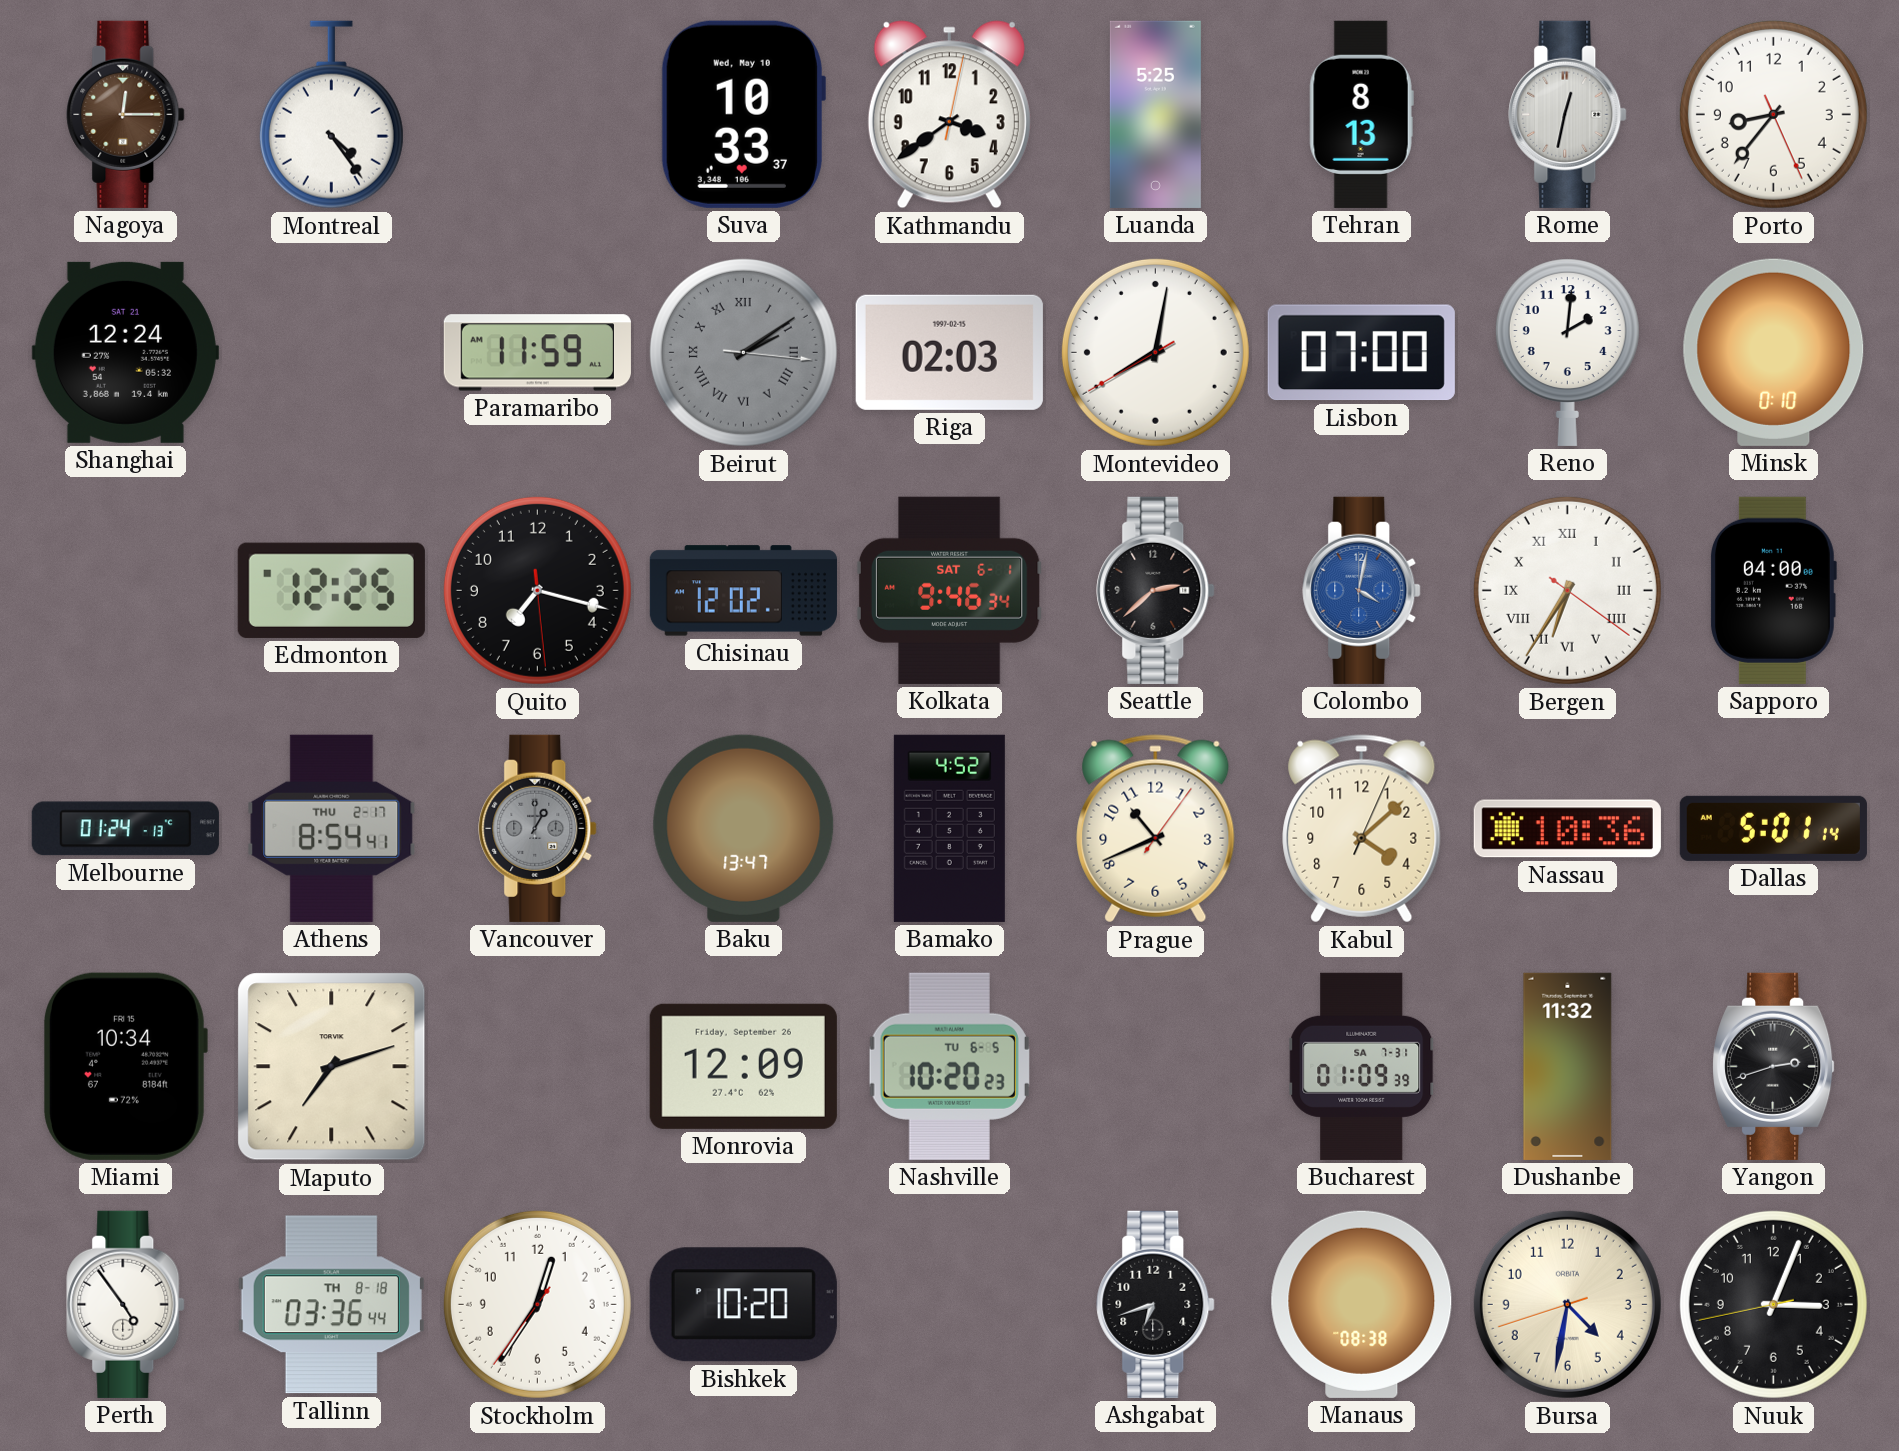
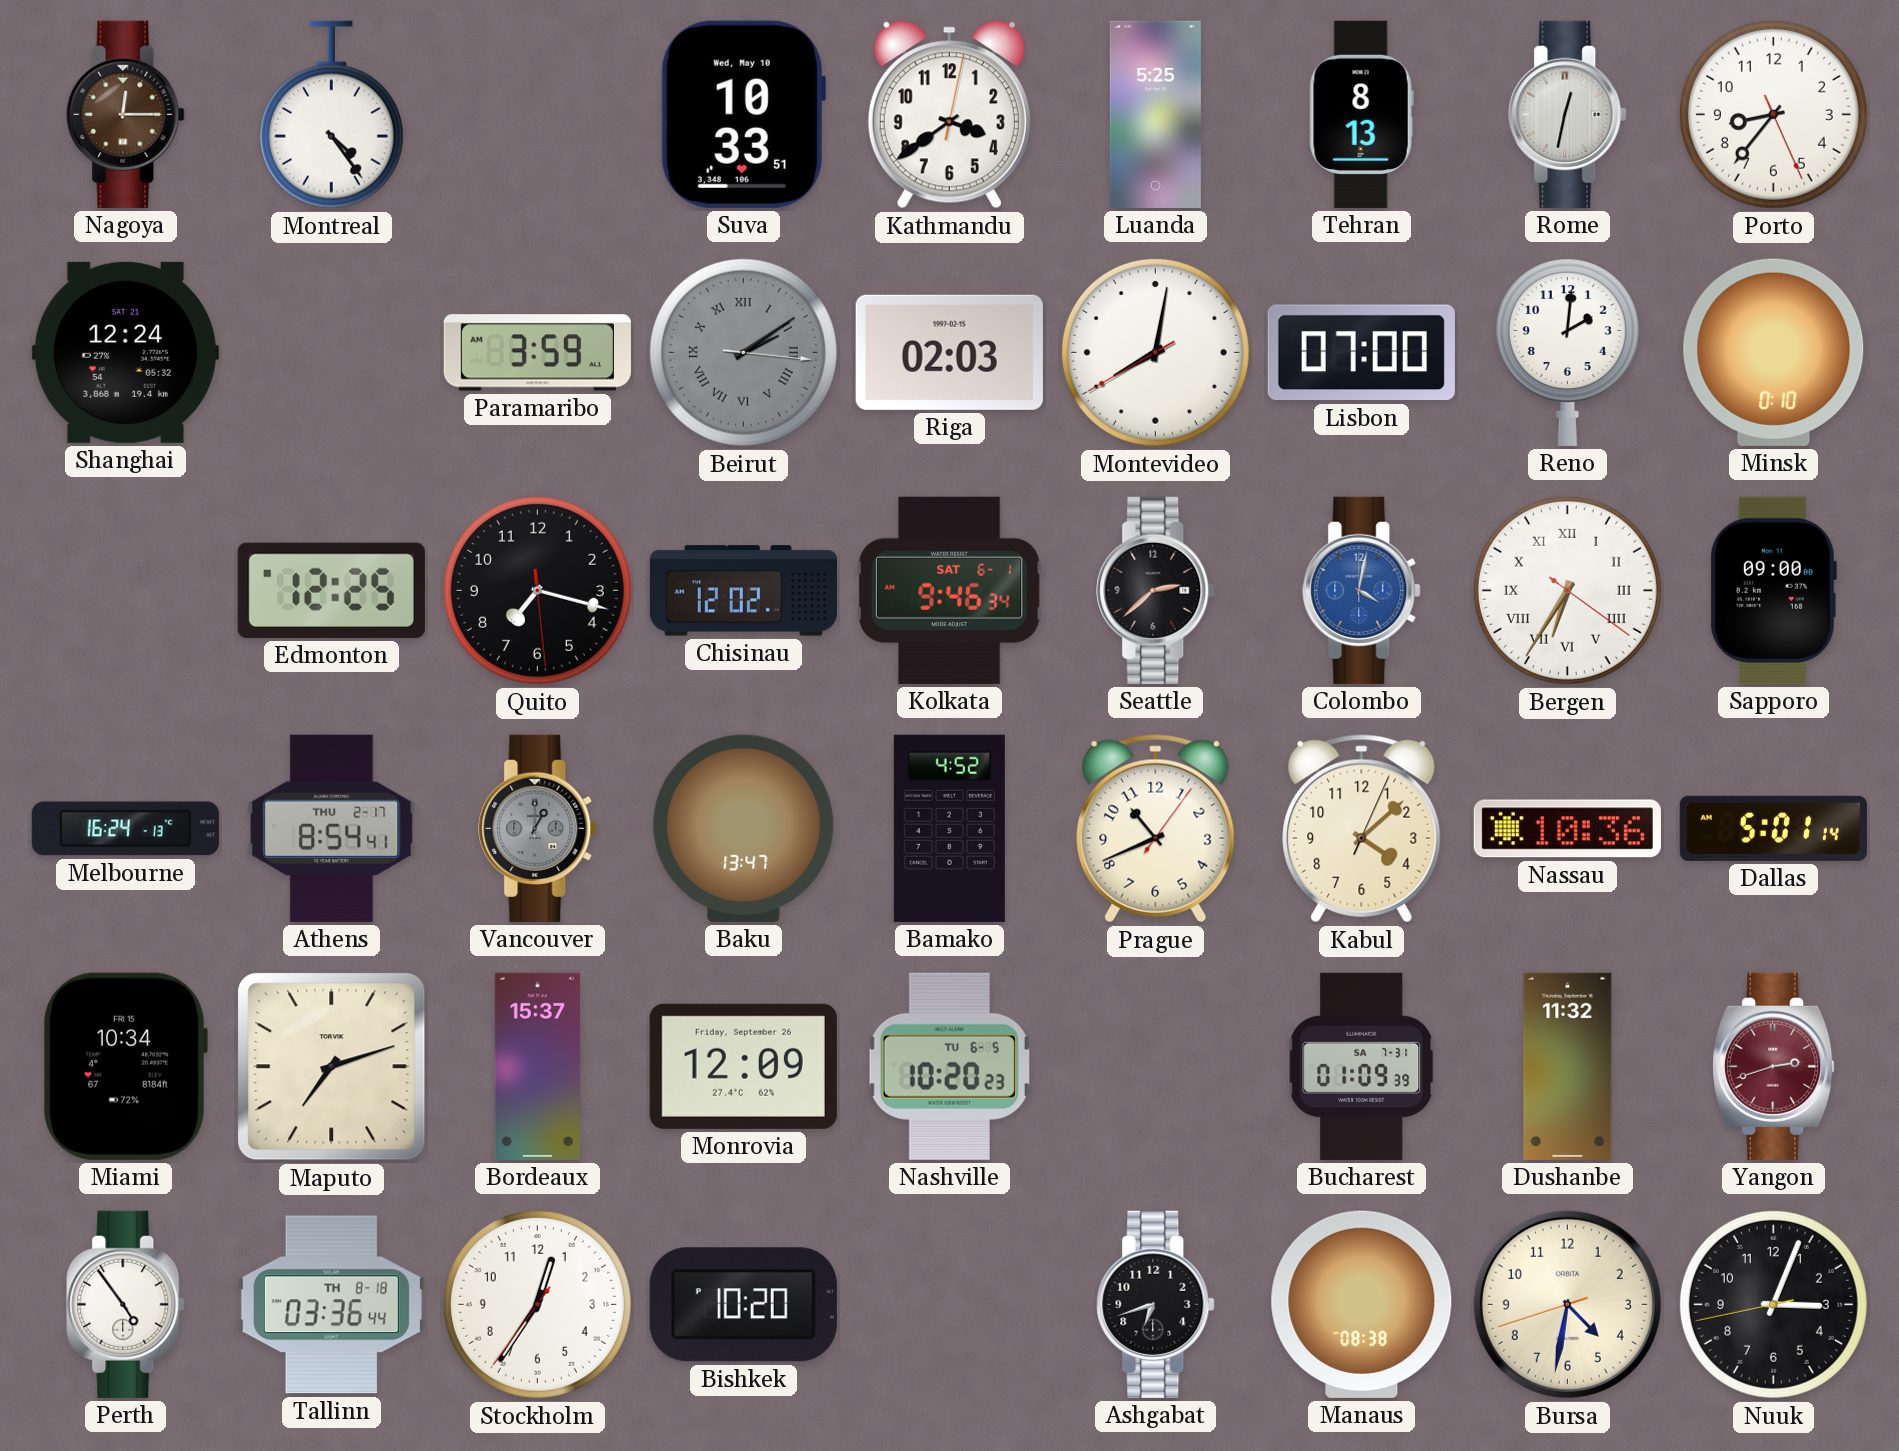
Suva: 10:33:37 -> 10:33:51 (743, 114)
Paramaribo: 11:59 -> 3:59 (537, 353)
Sapporo: 04:00 -> 09:00 (1773, 590)
Melbourne: 01:24 -> 16:24 (125, 829)
Bordeaux: none -> 15:37 (537, 1066)
Yangon dial: black -> burgundy (1774, 1066)
